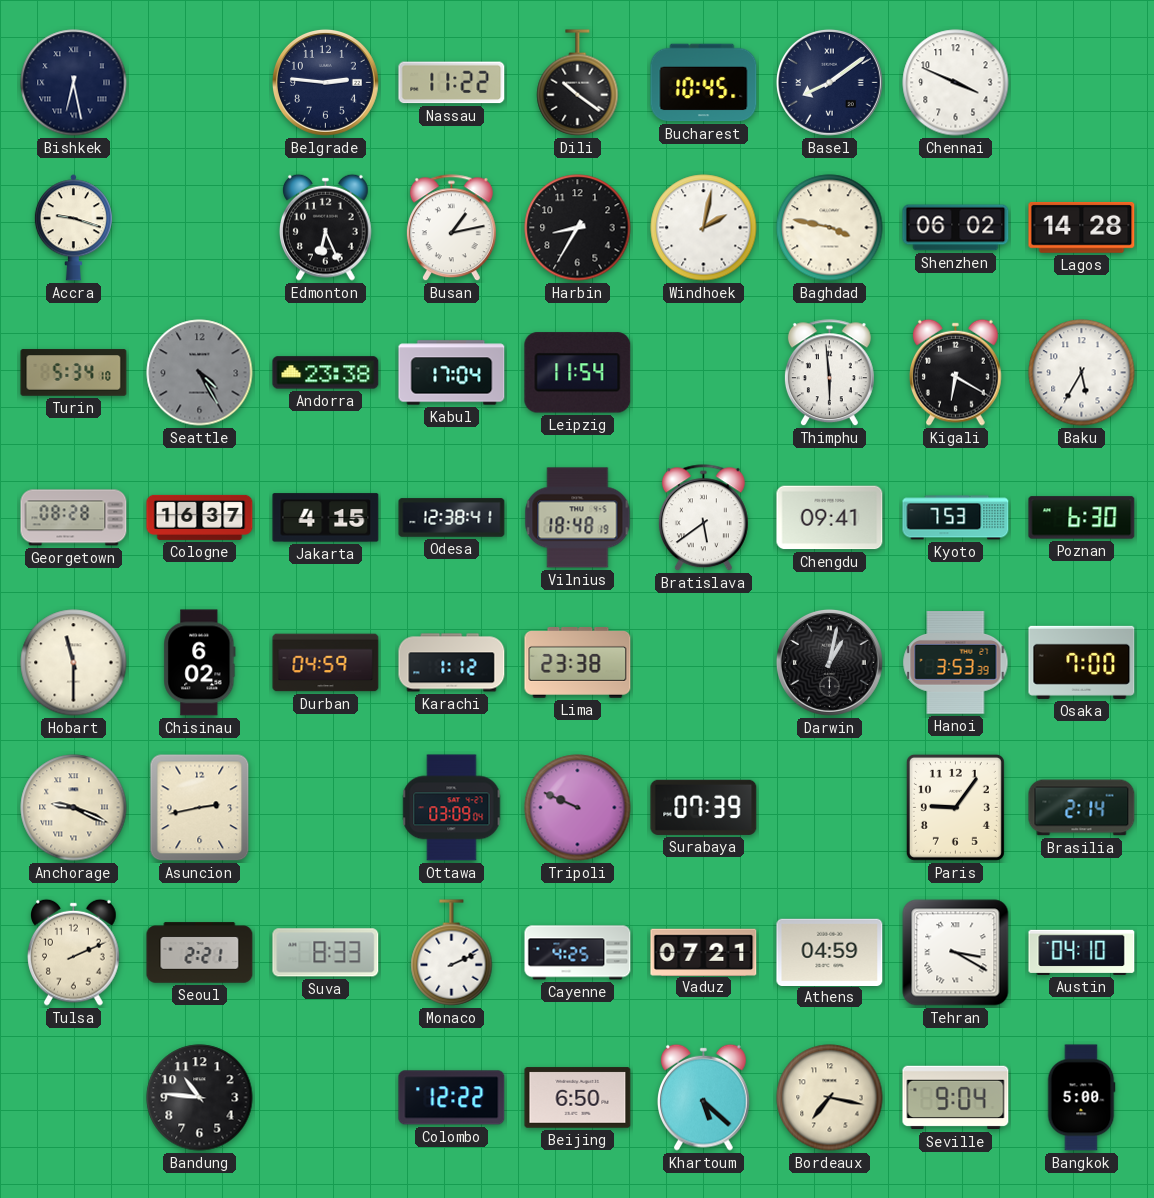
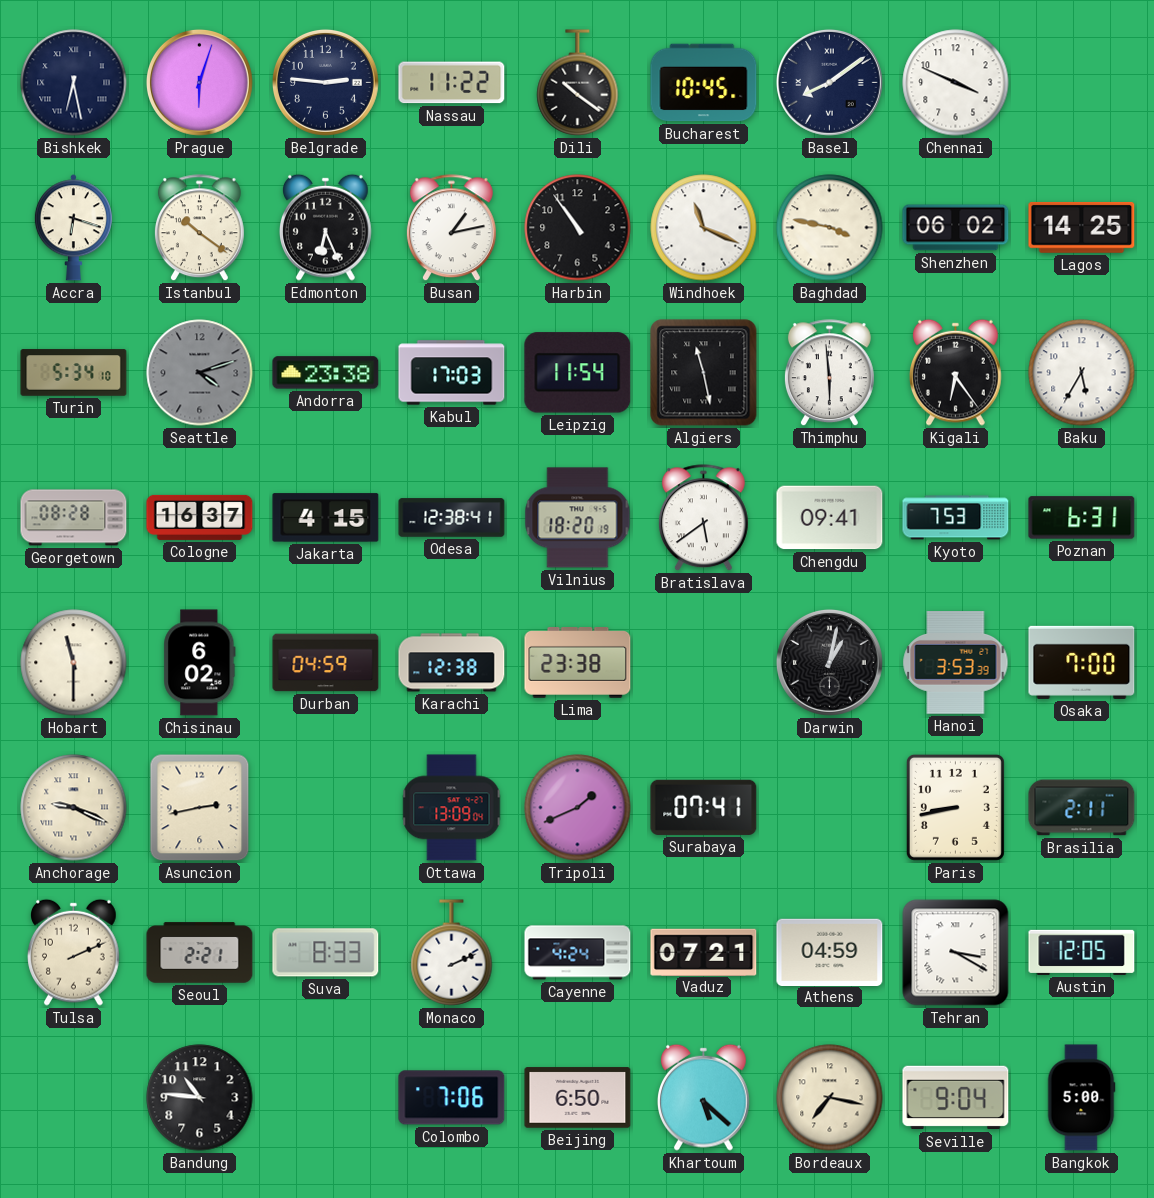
Prague: none -> 6:03 (199, 82)
Accra: 9:18 -> 6:18 (73, 228)
Istanbul: none -> 10:21 (199, 228)
Harbin: 8:35 -> 10:54 (578, 228)
Windhoek: 2:02 -> 11:19 (704, 228)
Lagos: 14:28 -> 14:25 (1082, 227)
Seattle: 4:25 -> 4:12 (200, 373)
Kabul: 17:04 -> 17:03 (452, 373)
Algiers: none -> 11:28 (704, 373)
Kigali: 6:20 -> 6:24 (956, 372)
Vilnius: 18:48 -> 18:20 (578, 518)
Poznan: 6:30 -> 6:31 (1082, 518)
Karachi: 1:12 -> 12:38 (452, 663)
Ottawa: 03:09 -> 13:09 (452, 808)
Tripoli: 9:49 -> 1:41 (578, 808)
Surabaya: 07:39 -> 07:41 (704, 807)
Paris: 9:06 -> 8:43 (955, 807)
Brasilia: 2:14 -> 2:11 (1082, 808)
Cayenne: 4:25 -> 4:24 (578, 953)
Austin: 04:10 -> 12:05 (1082, 952)
Colombo: 12:22 -> 7:06 (452, 1098)
